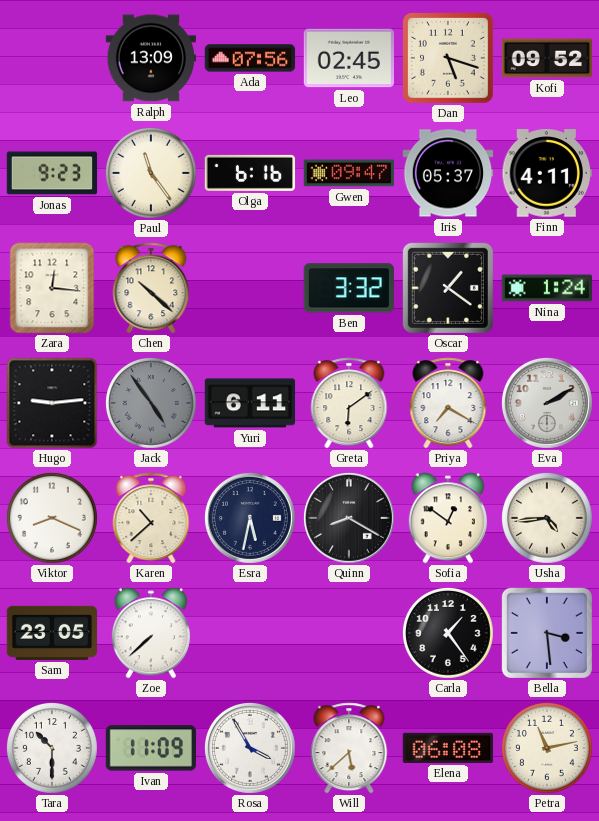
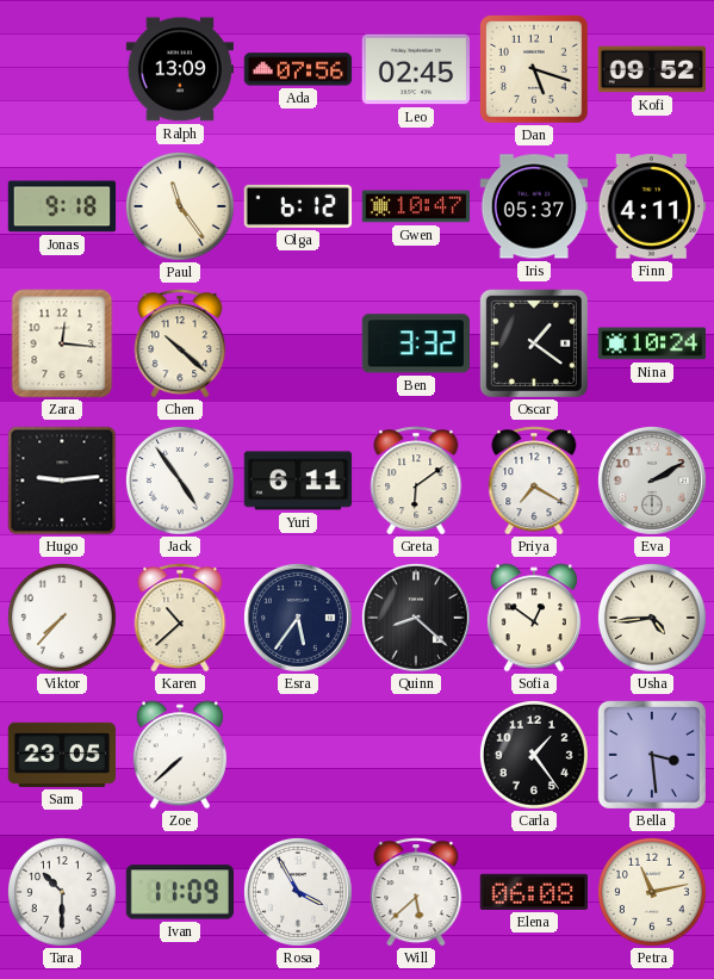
Jonas: 9:23 -> 9:18 (62, 206)
Olga: 6:16 -> 6:12 (298, 206)
Gwen: 09:47 -> 10:47 (416, 206)
Nina: 1:24 -> 10:24 (652, 343)
Jack dial: grey -> white (180, 481)
Viktor: 8:19 -> 7:37 (62, 618)
Esra: 5:32 -> 5:36 (298, 618)
Quinn: 8:20 -> 8:22 (416, 618)
